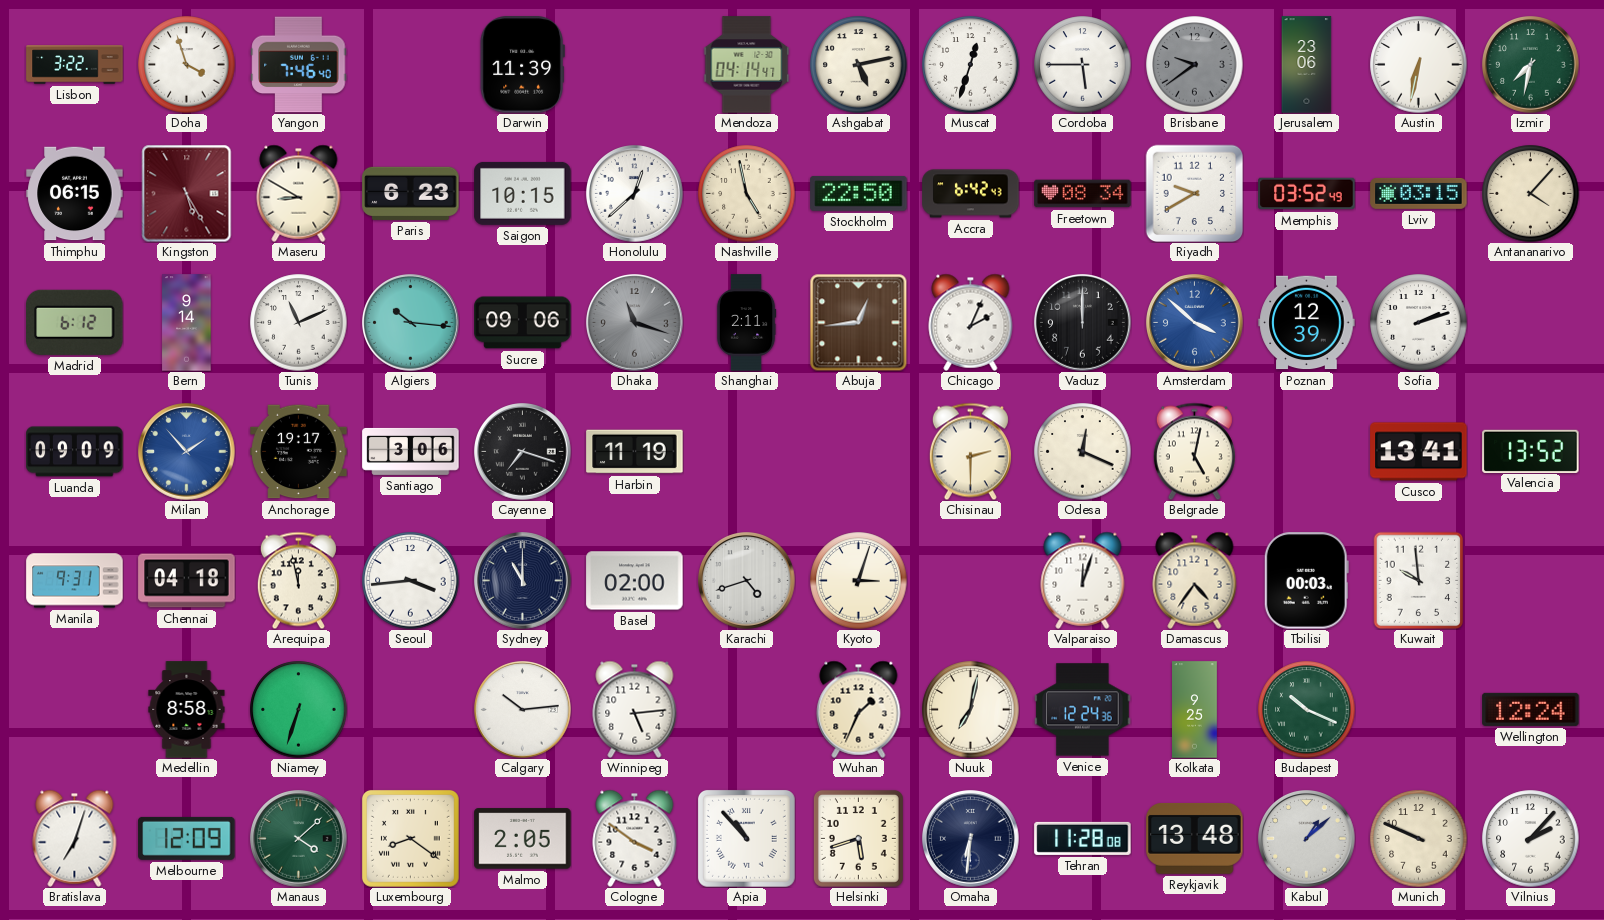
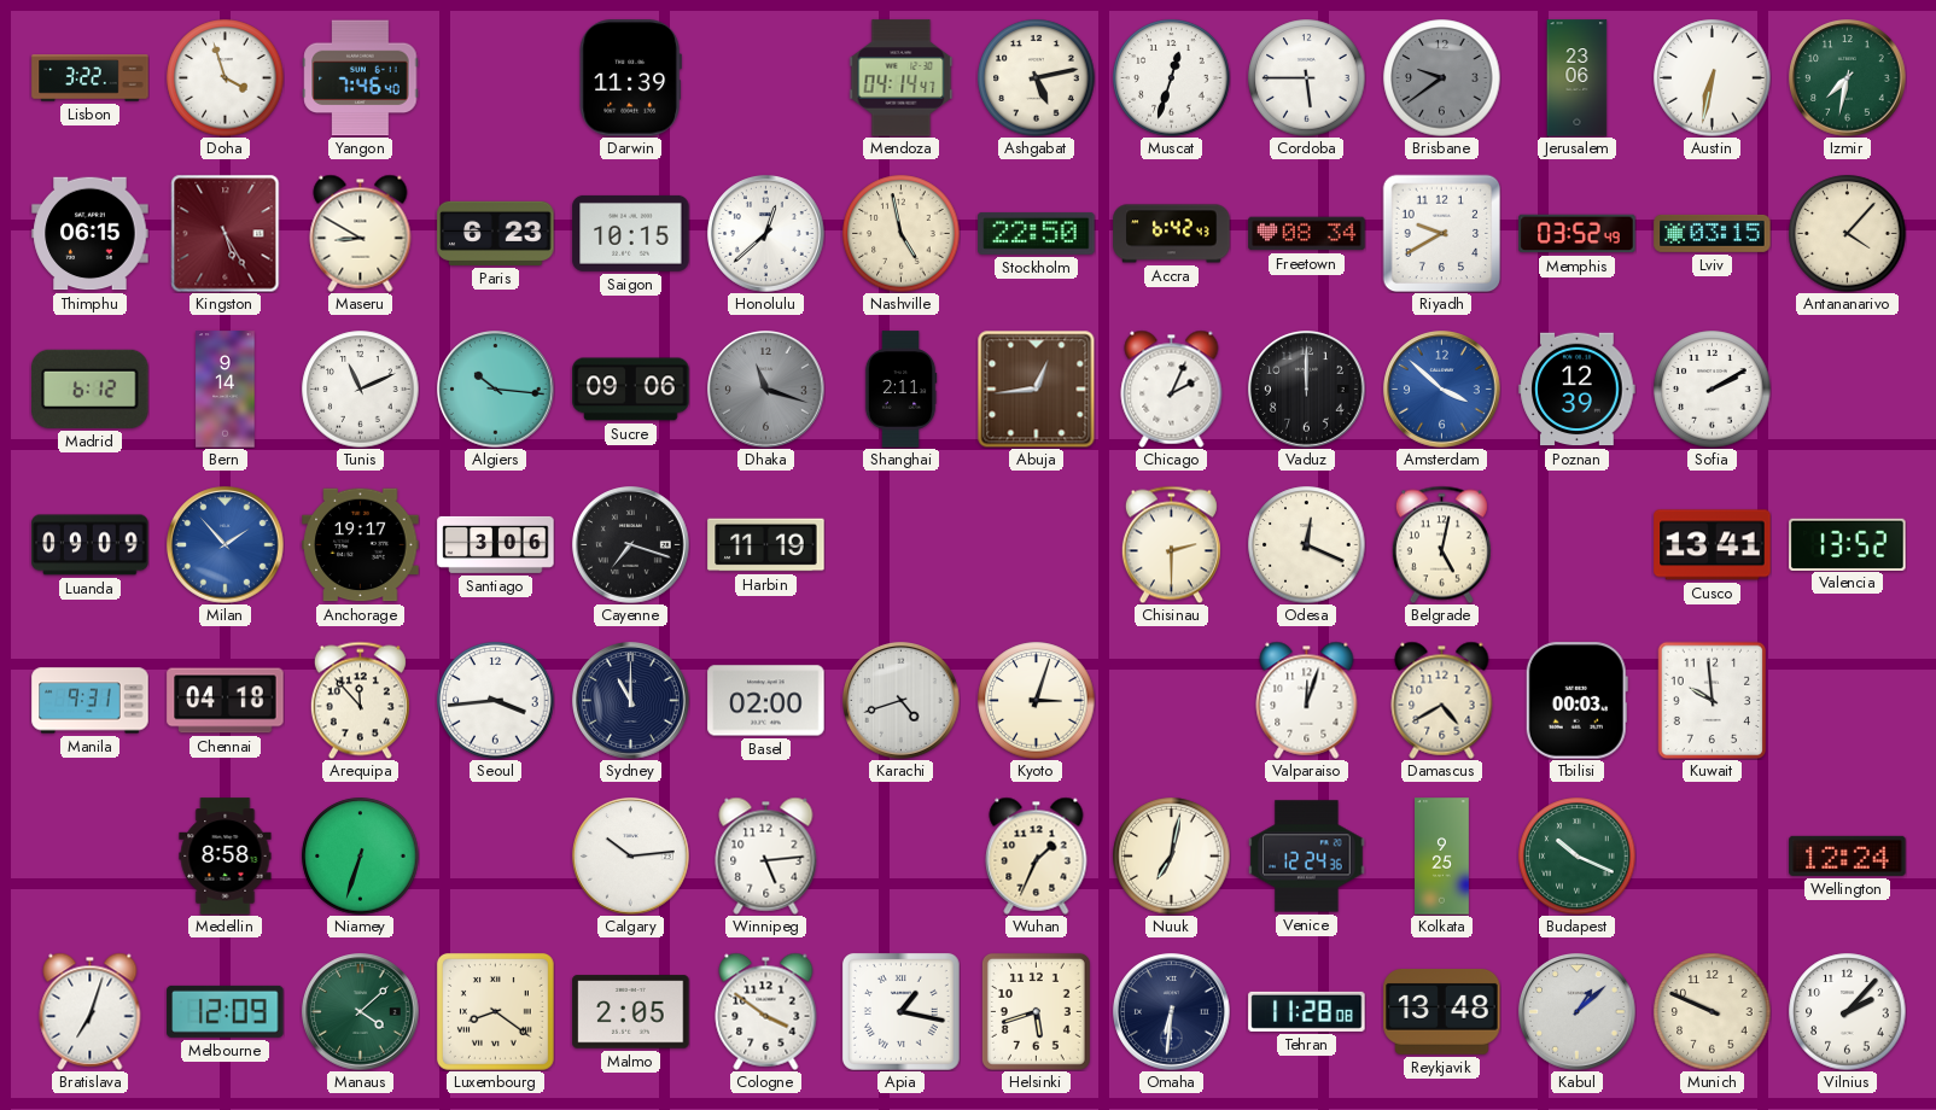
Sofia: 2:12 -> 2:10 (1713, 390)
Arequipa: 11:58 -> 11:53 (360, 700)
Damascus: 4:36 -> 4:40 (1442, 700)
Apia: 10:53 -> 1:17 (900, 1011)
